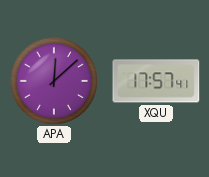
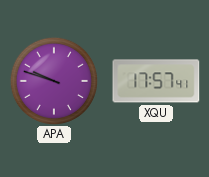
APA: 12:08 -> 9:48 (53, 80)
